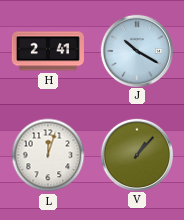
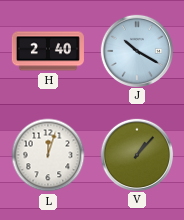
H: 2:41 -> 2:40 (48, 51)
